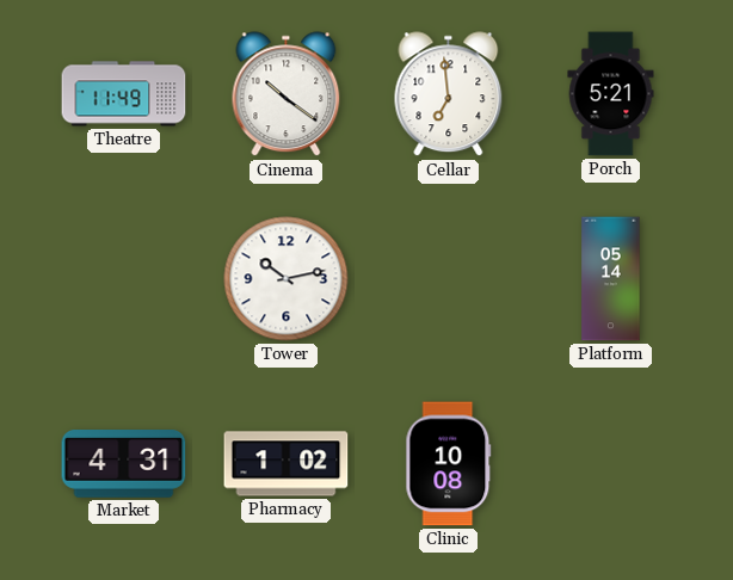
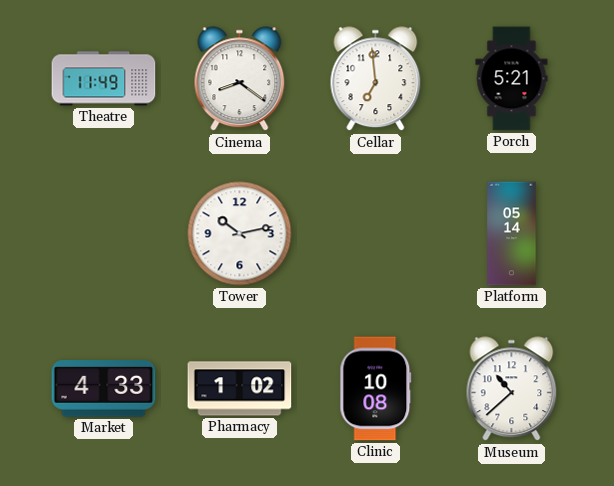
Cinema: 10:21 -> 8:21 (240, 79)
Market: 4:31 -> 4:33 (104, 389)
Museum: none -> 10:38 (512, 389)
